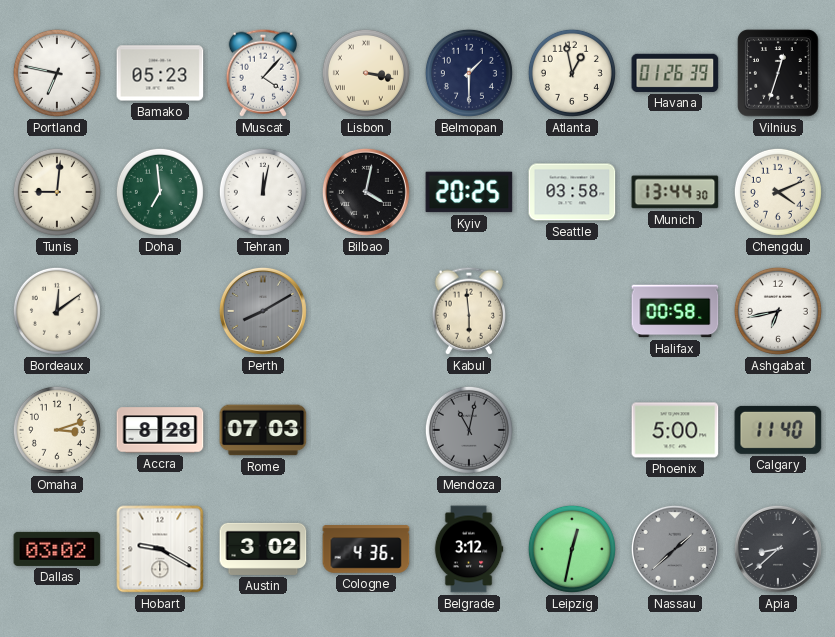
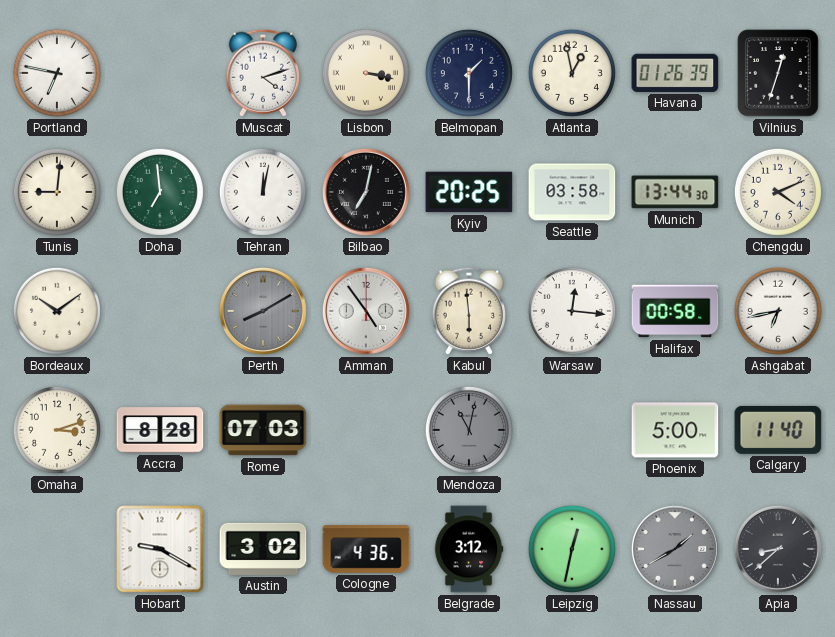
Bamako: 05:23 -> none (160, 73)
Muscat: 4:07 -> 4:12 (262, 73)
Bilbao: 4:02 -> 7:02 (366, 192)
Bordeaux: 12:09 -> 10:09 (57, 311)
Amman: none -> 4:54 (366, 311)
Warsaw: none -> 12:16 (572, 311)
Dallas: 03:02 -> none (57, 549)
Nassau: 1:38 -> 1:40 (675, 549)
